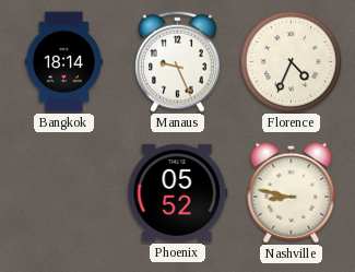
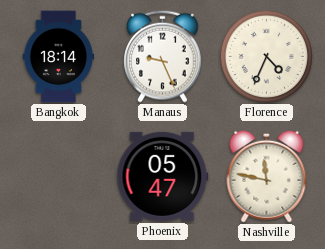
Phoenix: 05:52 -> 05:47 (163, 176)
Nashville: 8:47 -> 11:47 (267, 176)
